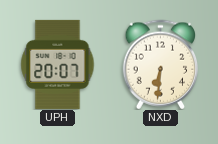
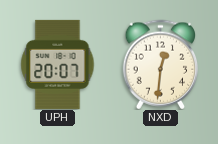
NXD: 6:31 -> 12:31 (161, 64)
